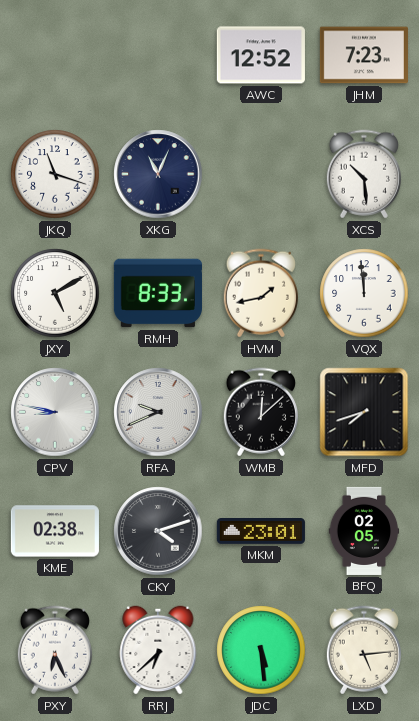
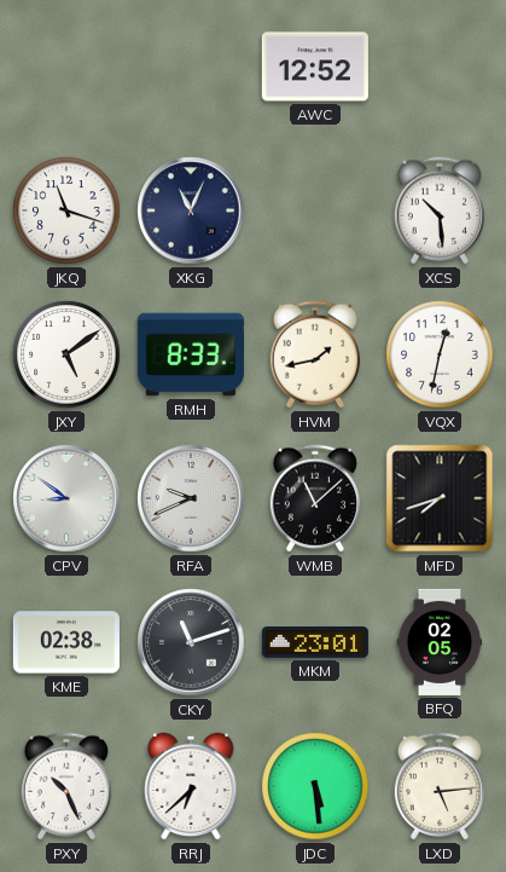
JHM: 7:23 -> none (364, 55)
JXY: 5:10 -> 5:09 (66, 354)
VQX: 11:59 -> 12:32 (440, 354)
CPV: 8:47 -> 8:51 (66, 498)
WMB: 12:08 -> 11:08 (315, 498)
CKY: 4:12 -> 11:12 (191, 642)
PXY: 6:26 -> 10:26 (66, 786)
